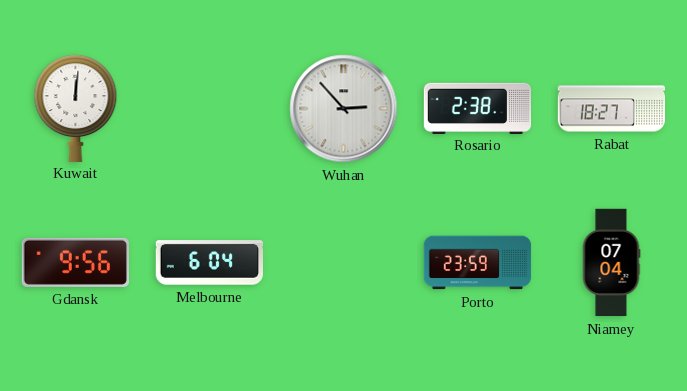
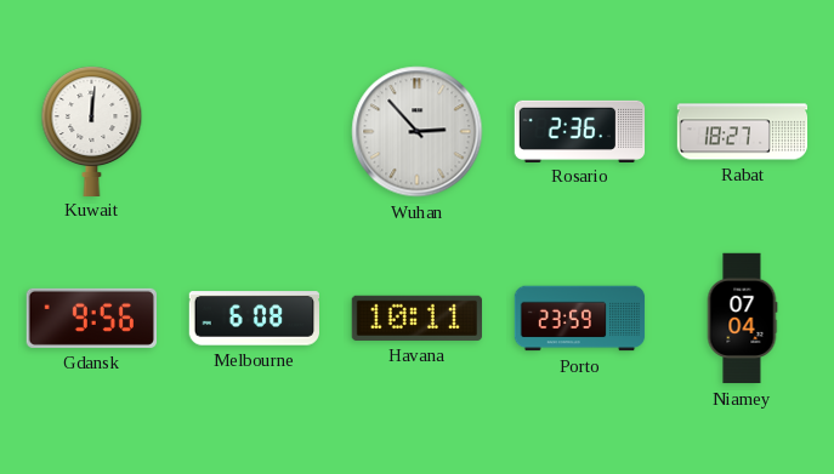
Rosario: 2:38 -> 2:36 (580, 131)
Melbourne: 6:04 -> 6:08 (254, 319)
Havana: none -> 10:11 (416, 318)
